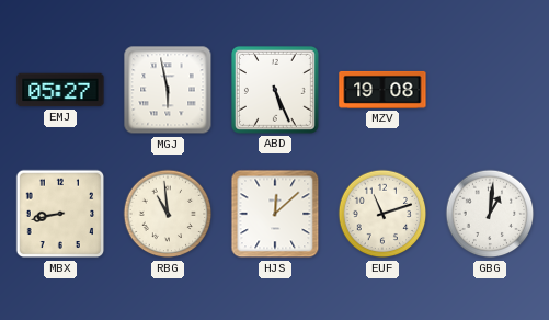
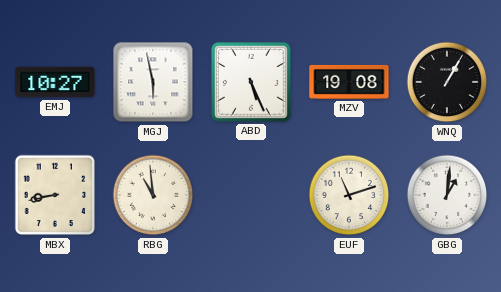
EMJ: 05:27 -> 10:27 (55, 82)
WNQ: none -> 1:05 (447, 82)
HJS: 12:08 -> none (275, 214)
